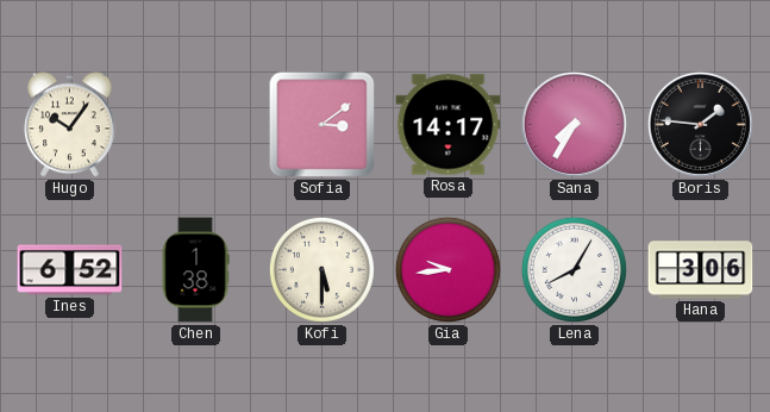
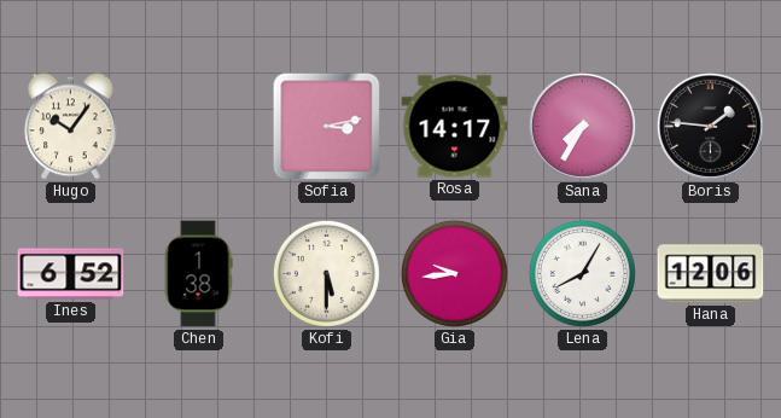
Sofia: 3:09 -> 3:13 (327, 127)
Hana: 3:06 -> 12:06 (711, 274)
